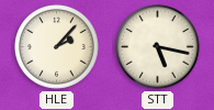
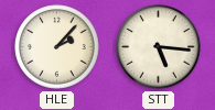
STT: 5:17 -> 5:16 (159, 47)
